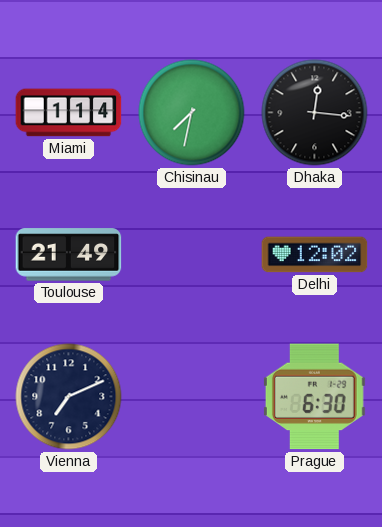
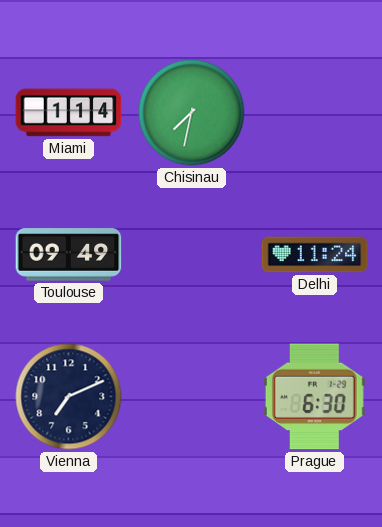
Dhaka: 12:16 -> none (315, 113)
Toulouse: 21:49 -> 09:49 (69, 255)
Delhi: 12:02 -> 11:24 (315, 255)
